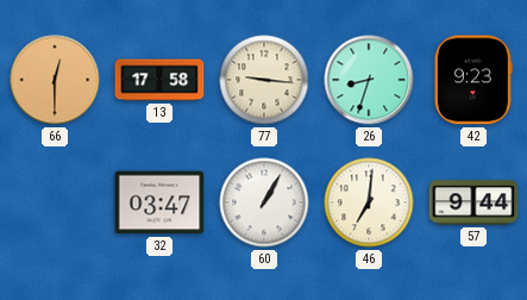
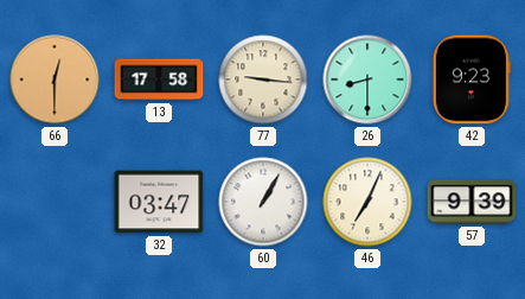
26: 8:33 -> 8:30 (367, 79)
46: 7:01 -> 7:04 (367, 202)
57: 9:44 -> 9:39 (472, 202)
